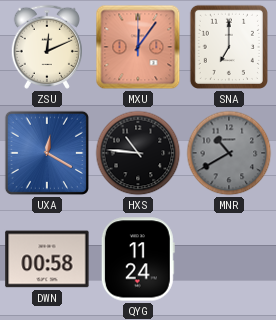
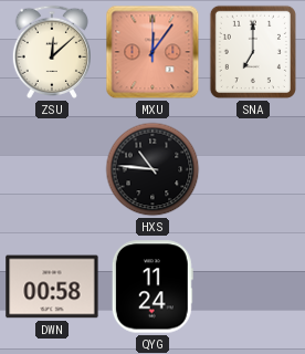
ZSU: 12:11 -> 12:08 (52, 52)
UXA: 12:20 -> none (47, 153)
MNR: 10:40 -> none (229, 153)
